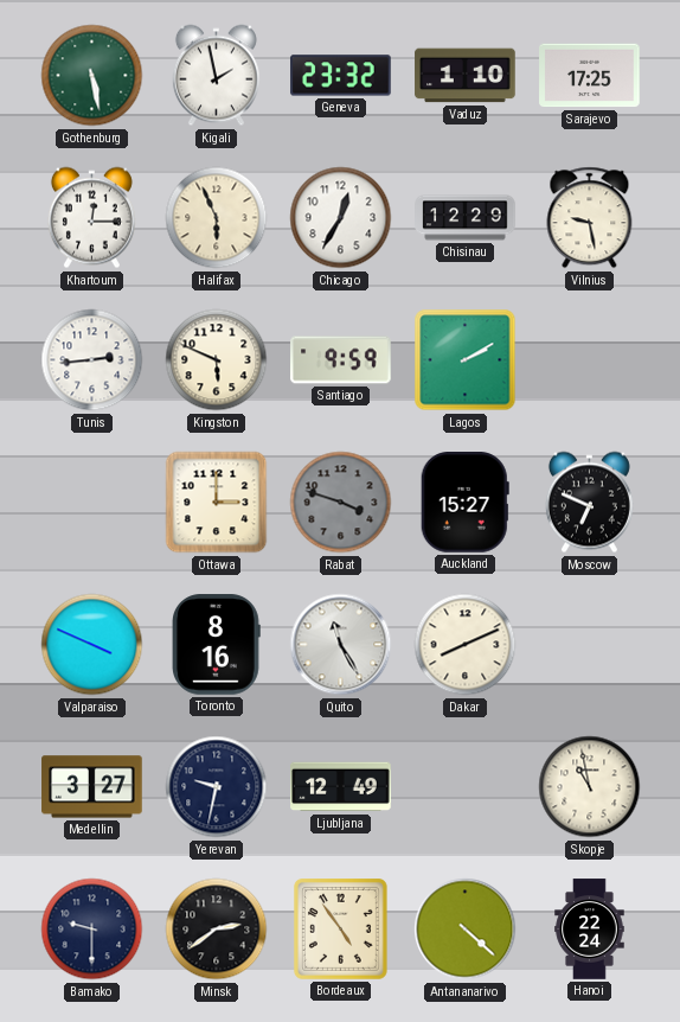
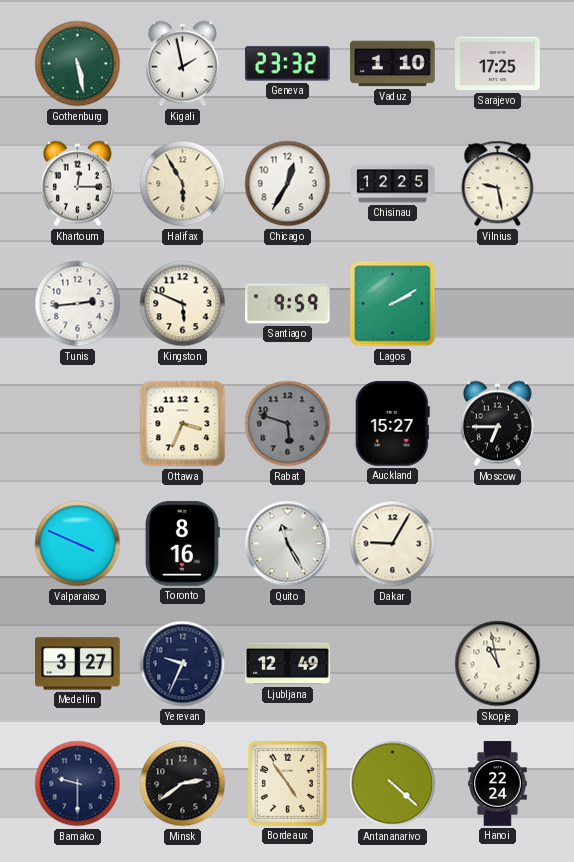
Halifax: 5:56 -> 5:55 (183, 184)
Chisinau: 12:29 -> 12:25 (393, 184)
Ottawa: 3:00 -> 3:34 (183, 424)
Rabat: 3:48 -> 5:48 (288, 424)
Moscow: 6:49 -> 6:45 (497, 424)
Dakar: 8:11 -> 9:05 (393, 544)
Yerevan: 9:32 -> 9:34 (183, 664)
